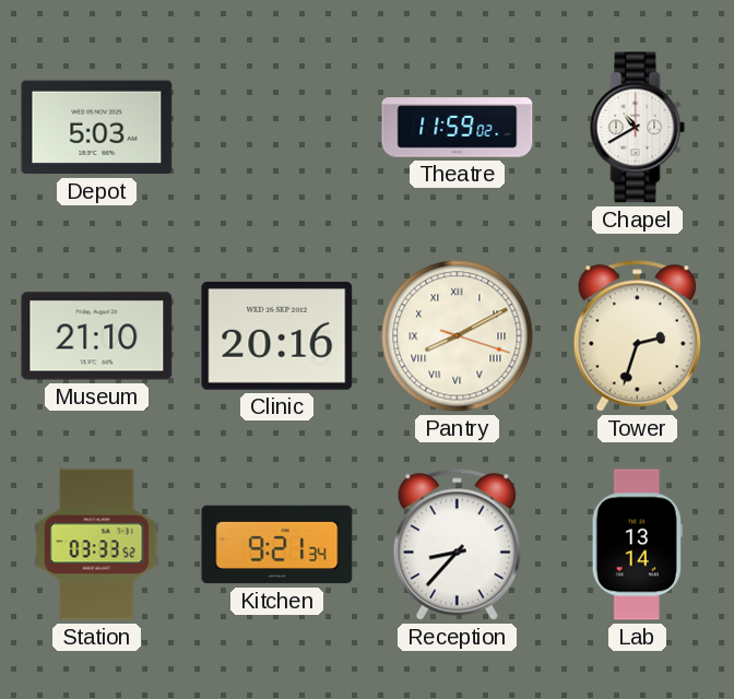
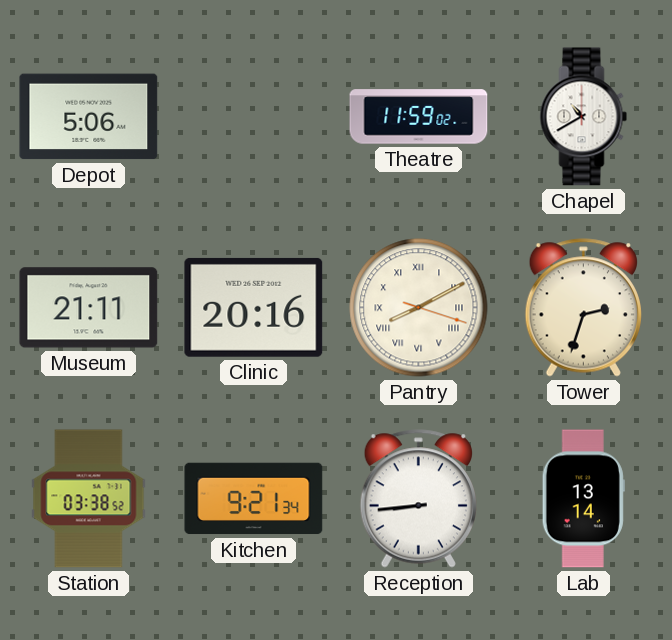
Depot: 5:03 -> 5:06 (89, 117)
Museum: 21:10 -> 21:11 (89, 308)
Station: 03:33 -> 03:38 (89, 499)
Reception: 8:37 -> 8:44 (418, 499)
